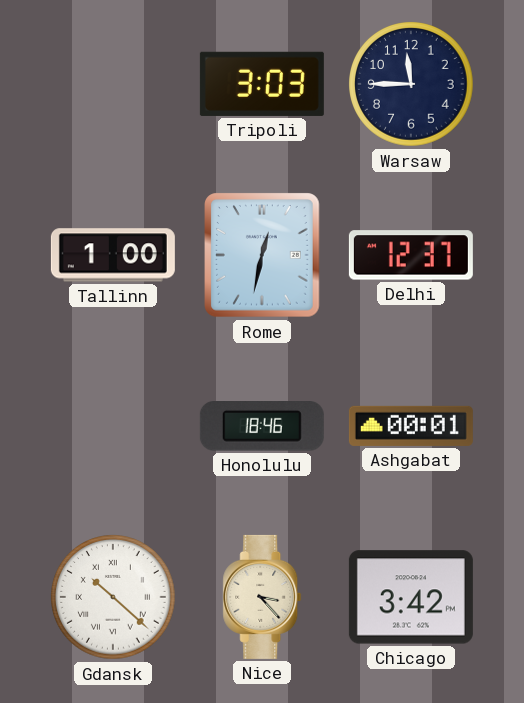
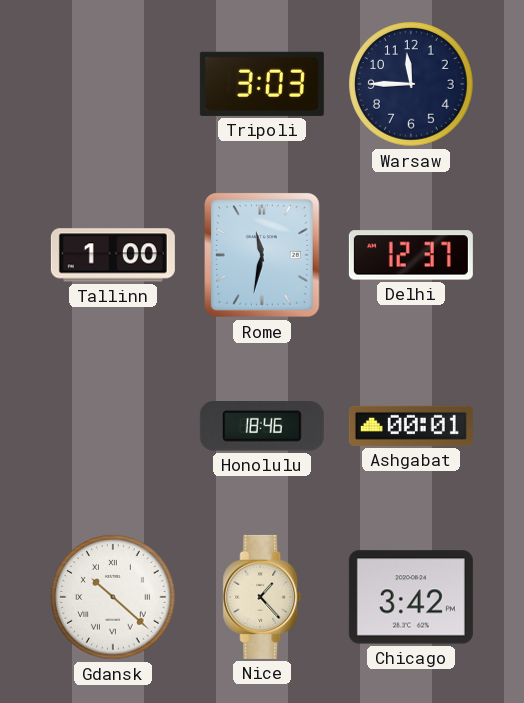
Rome: 12:32 -> 11:32 (263, 255)
Nice: 3:23 -> 1:23 (262, 597)
